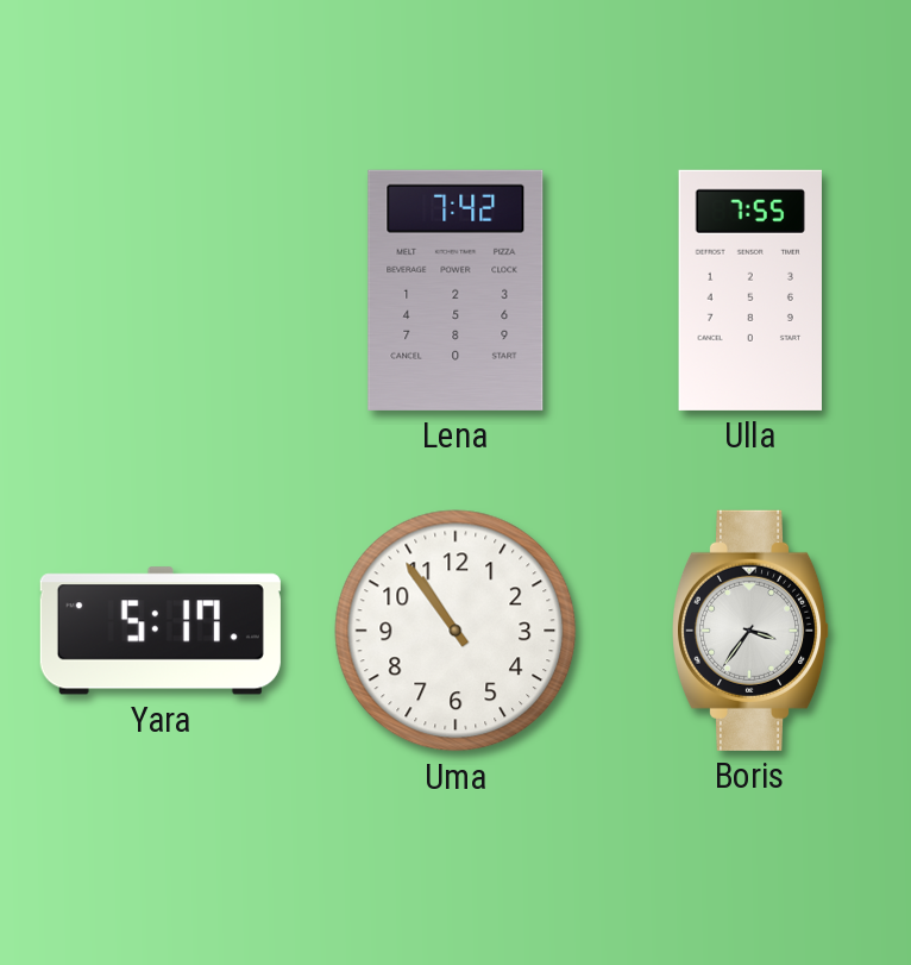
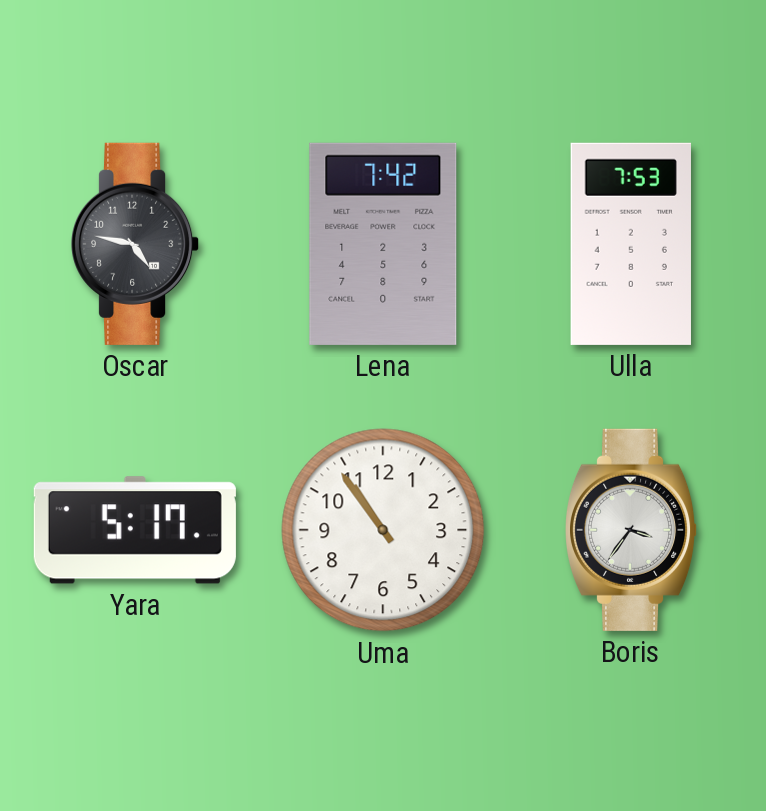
Oscar: none -> 4:47 (136, 244)
Ulla: 7:55 -> 7:53 (631, 244)
